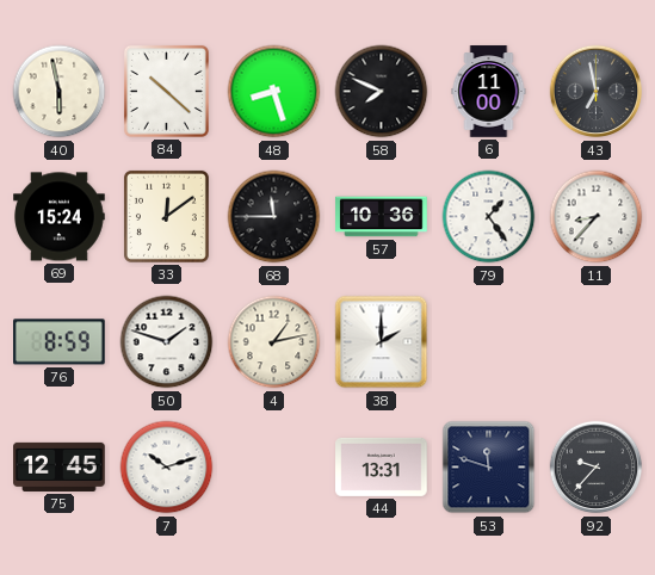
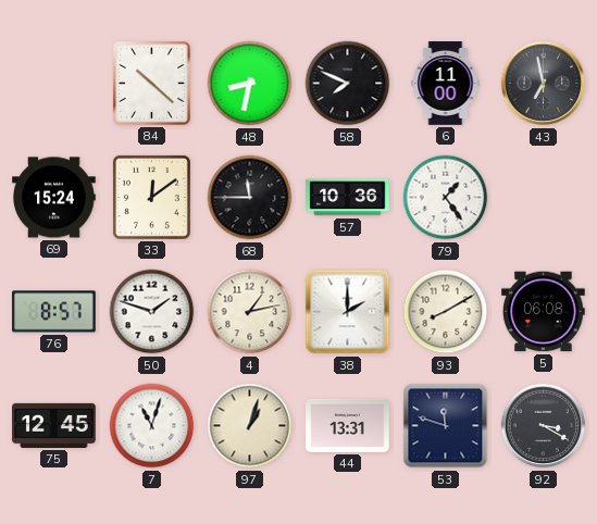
40: 5:58 -> none (60, 92)
48: 8:27 -> 8:32 (250, 84)
11: 8:37 -> none (597, 217)
76: 8:59 -> 8:57 (54, 312)
93: none -> 8:10 (446, 312)
5: none -> 06:08 (544, 312)
7: 10:12 -> 11:03 (152, 426)
97: none -> 1:03 (250, 426)
92: 9:37 -> 3:20 (544, 426)
